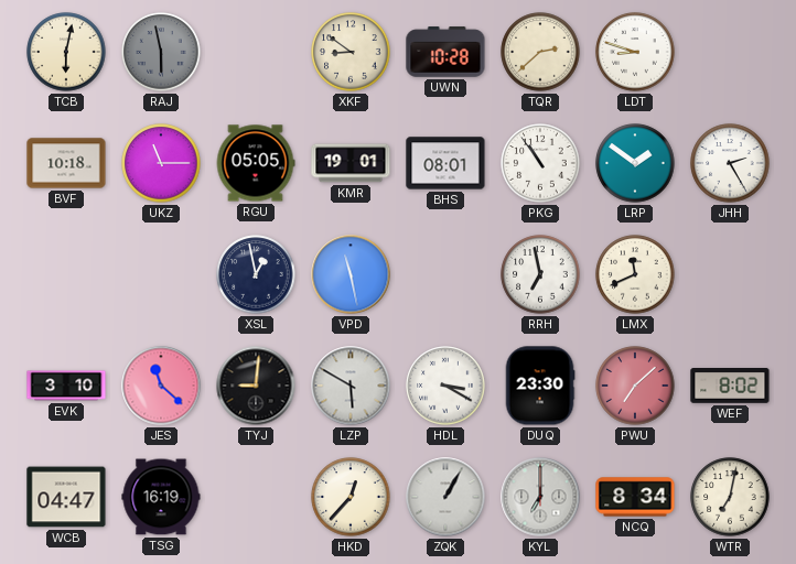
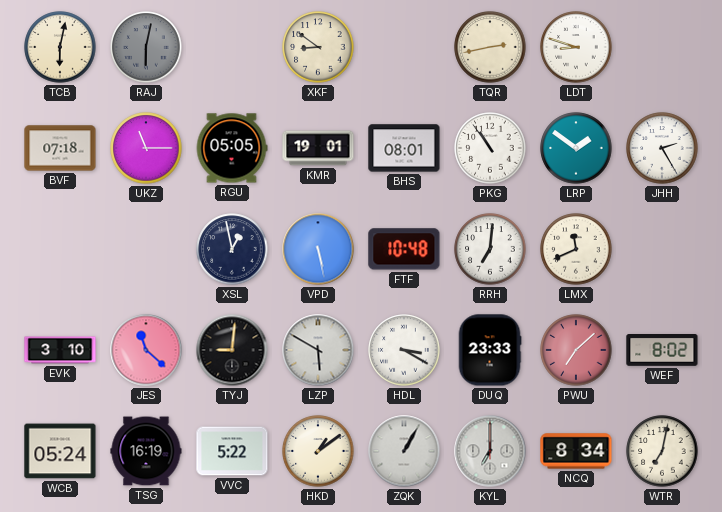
RAJ: 5:58 -> 6:02 (146, 47)
UWN: 10:28 -> none (445, 52)
TQR: 2:38 -> 2:43 (490, 47)
BVF: 10:18 -> 07:18 (60, 148)
VPD: 11:28 -> 5:28 (318, 249)
FTF: none -> 10:48 (404, 249)
RRH: 6:58 -> 7:01 (490, 249)
DUQ: 23:30 -> 23:33 (490, 350)
WCB: 04:47 -> 05:24 (60, 451)
VVC: none -> 5:22 (232, 451)
HKD: 12:37 -> 1:09 (318, 451)
